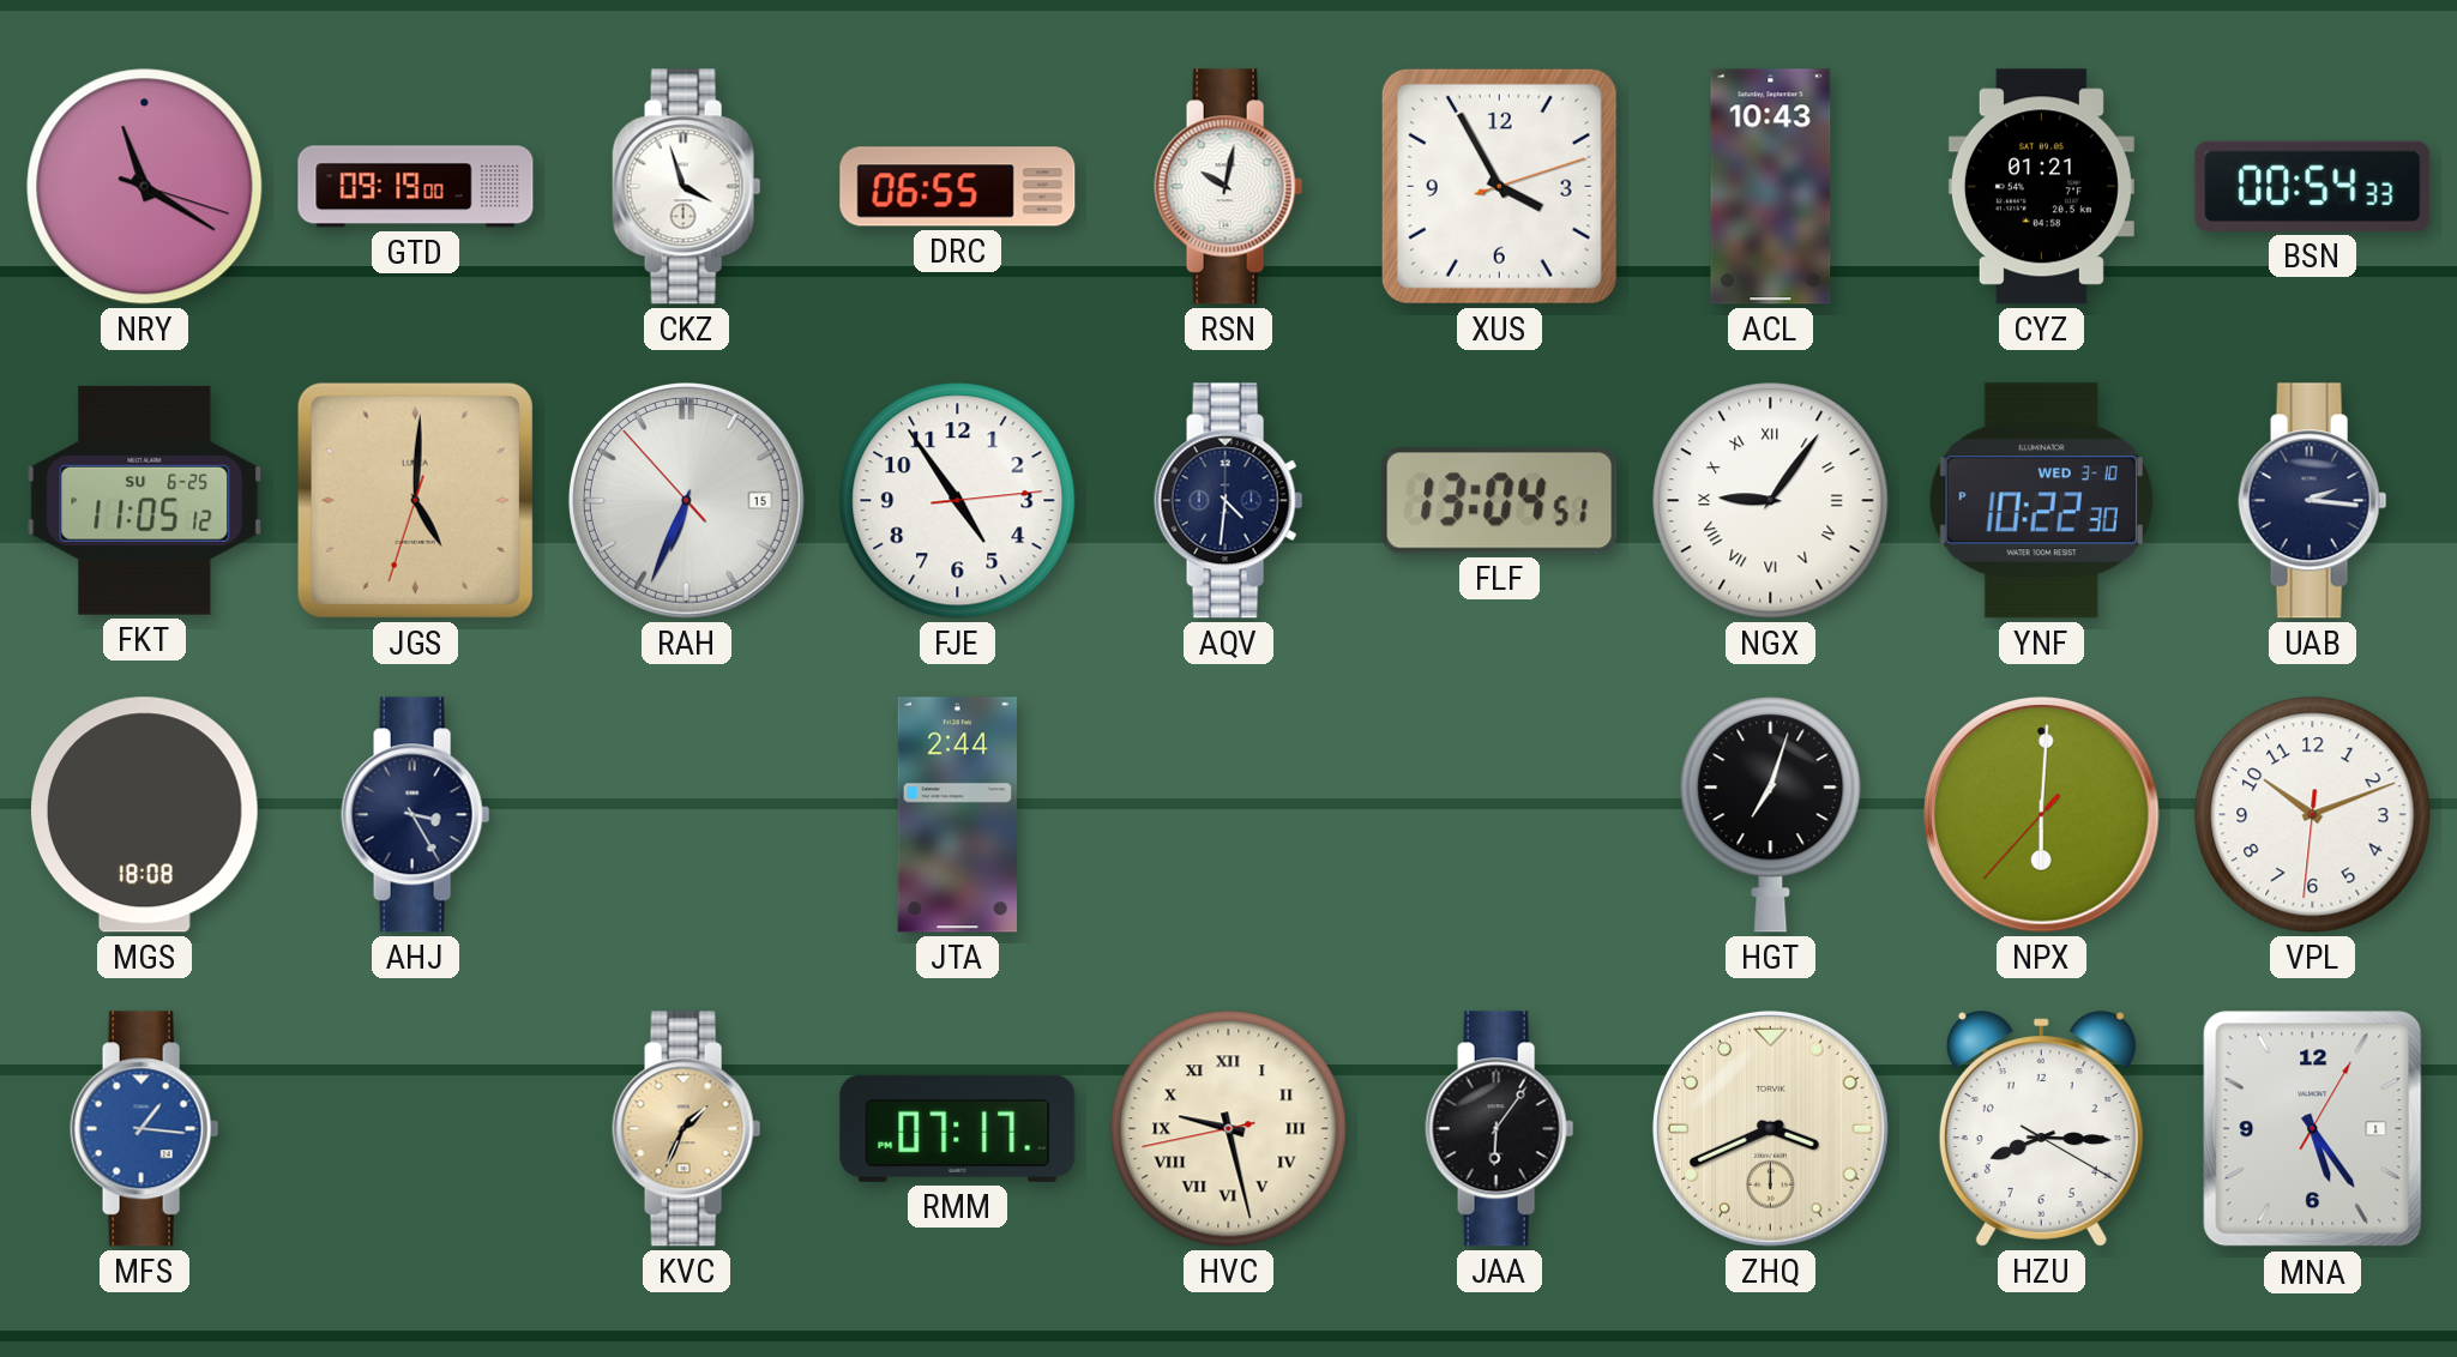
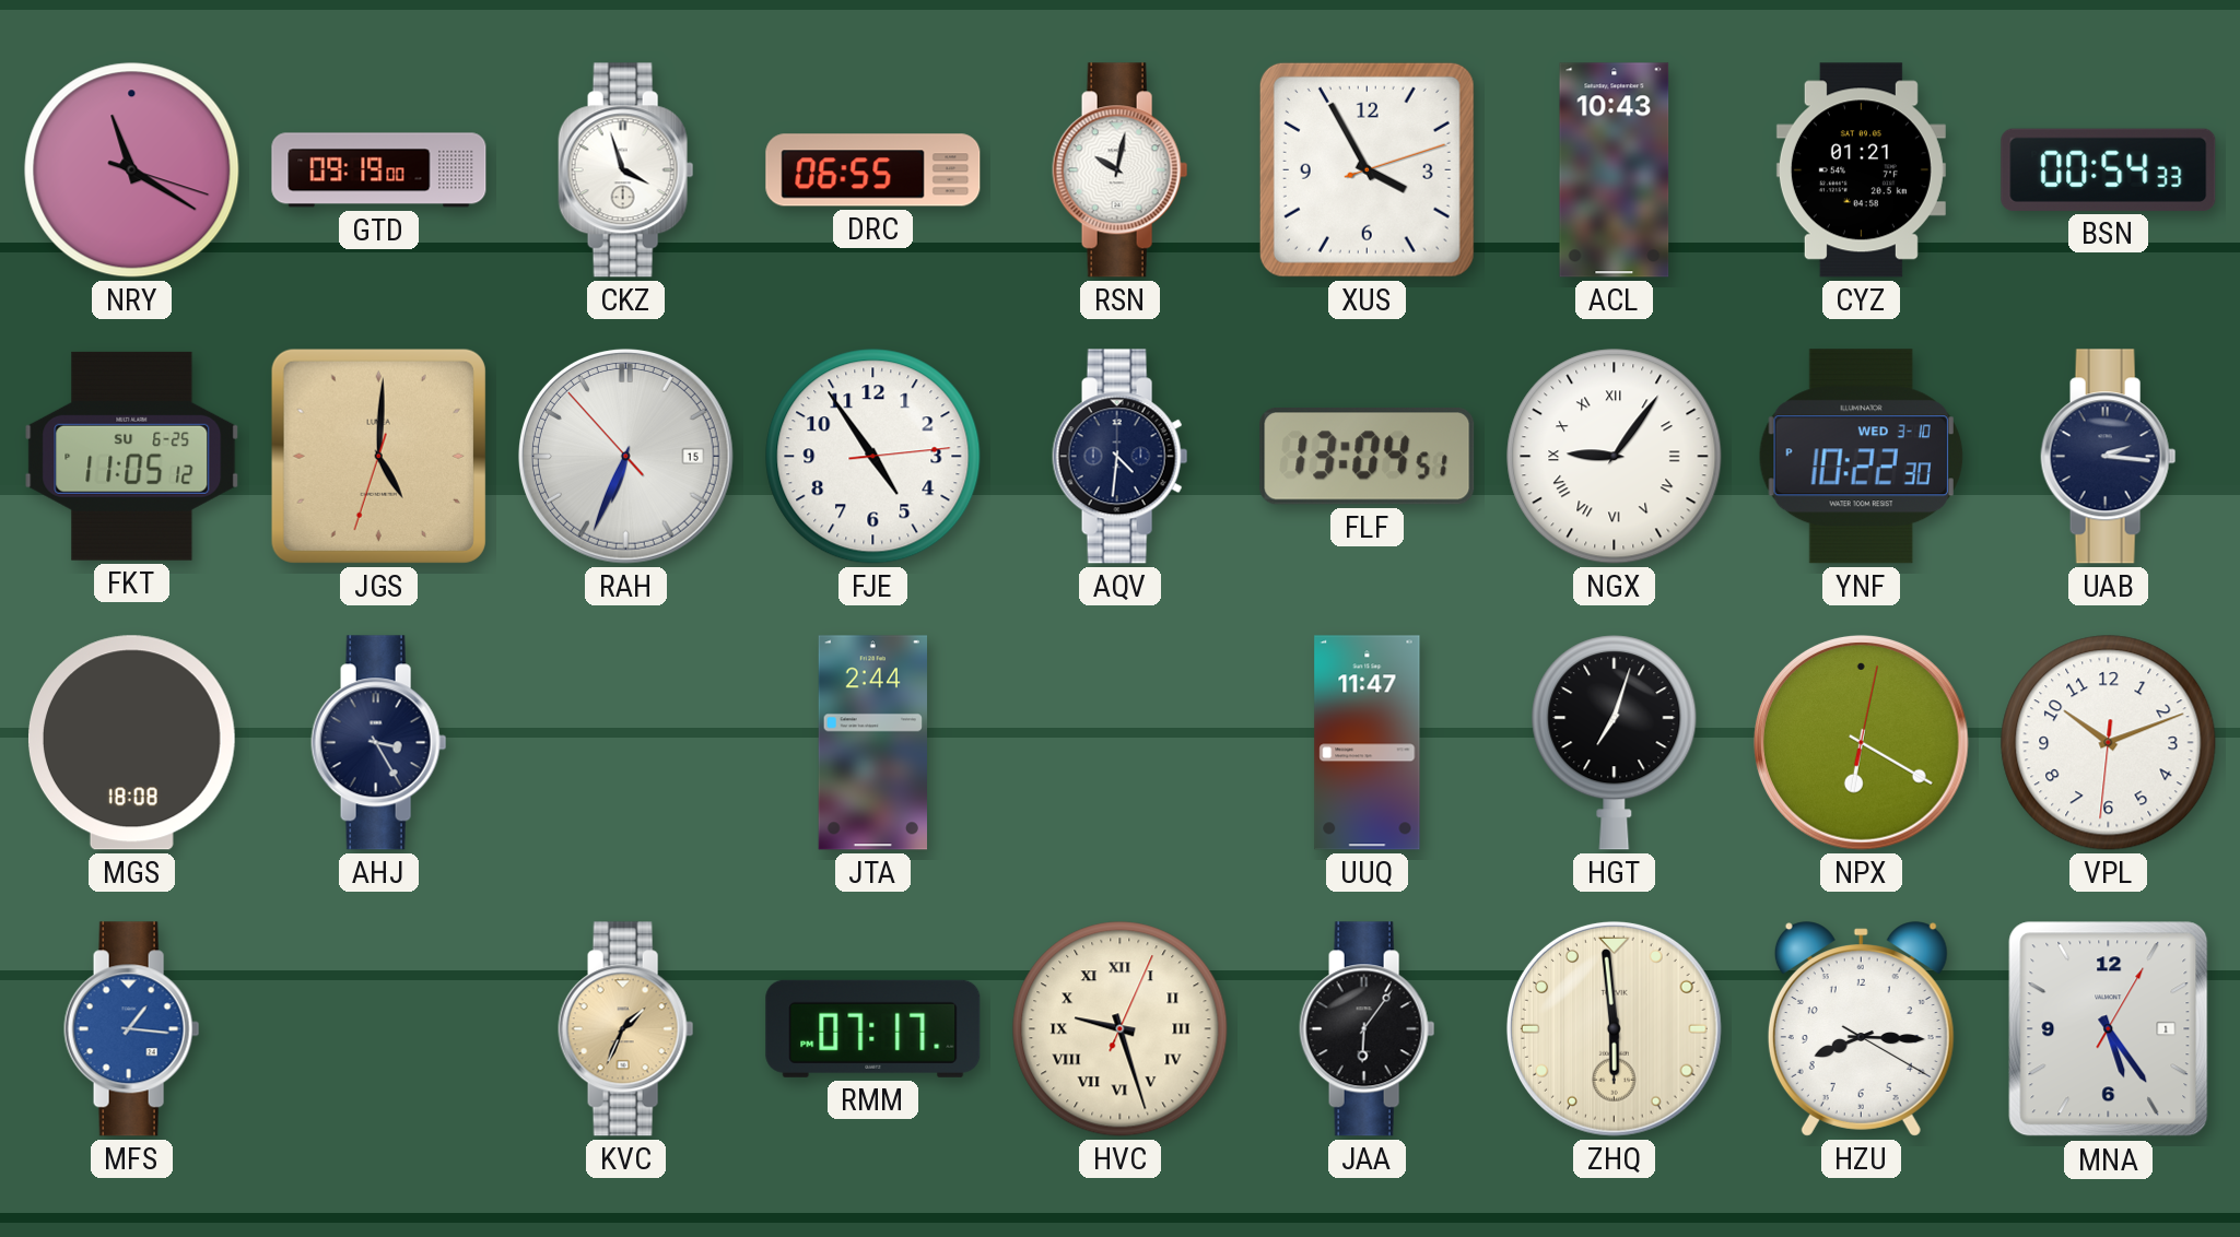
UUQ: none -> 11:47 (1368, 743)
NPX: 6:00 -> 6:20 (1861, 742)
HVC: 9:27:43 -> 9:27:04 (1121, 1029)
ZHQ: 3:41 -> 5:59 (1614, 1028)
